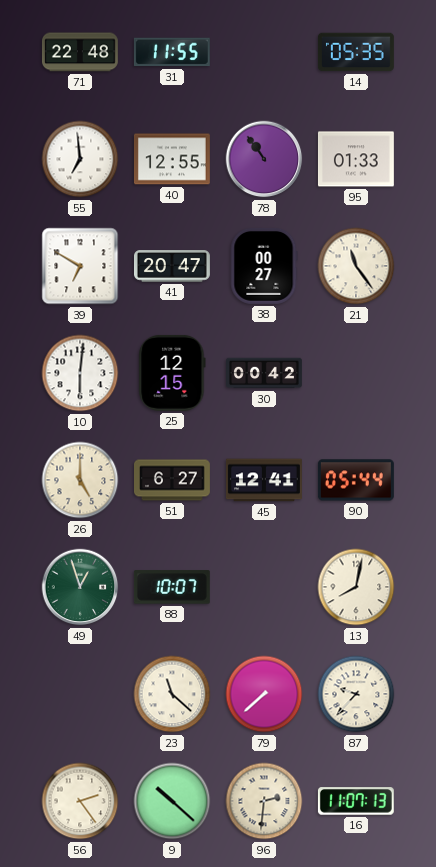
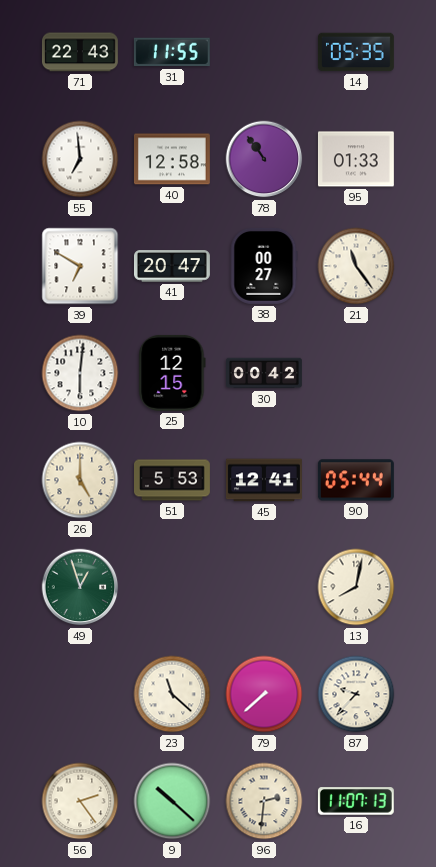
71: 22:48 -> 22:43 (80, 52)
40: 12:55 -> 12:58 (172, 159)
51: 6:27 -> 5:53 (173, 480)
88: 10:07 -> none (172, 587)
